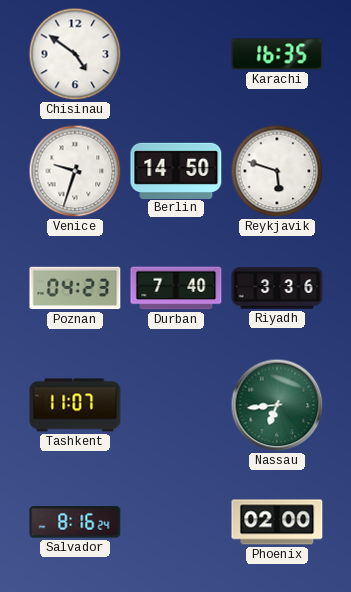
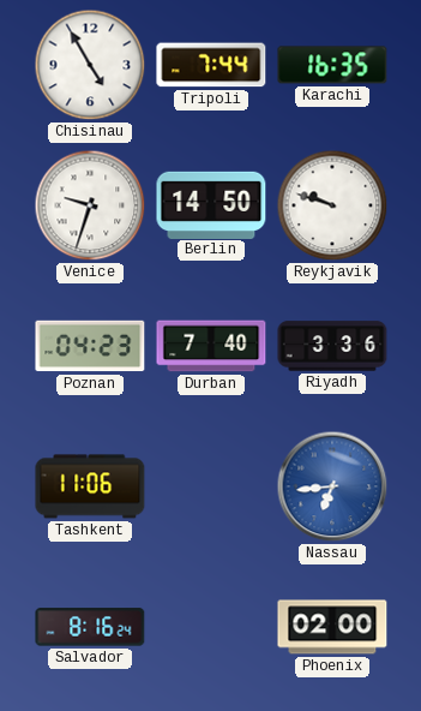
Chisinau: 4:51 -> 4:55 (90, 65)
Tripoli: none -> 7:44 (211, 65)
Reykjavik: 5:48 -> 9:48 (332, 205)
Tashkent: 11:07 -> 11:06 (90, 486)
Nassau dial: green -> blue (332, 486)
